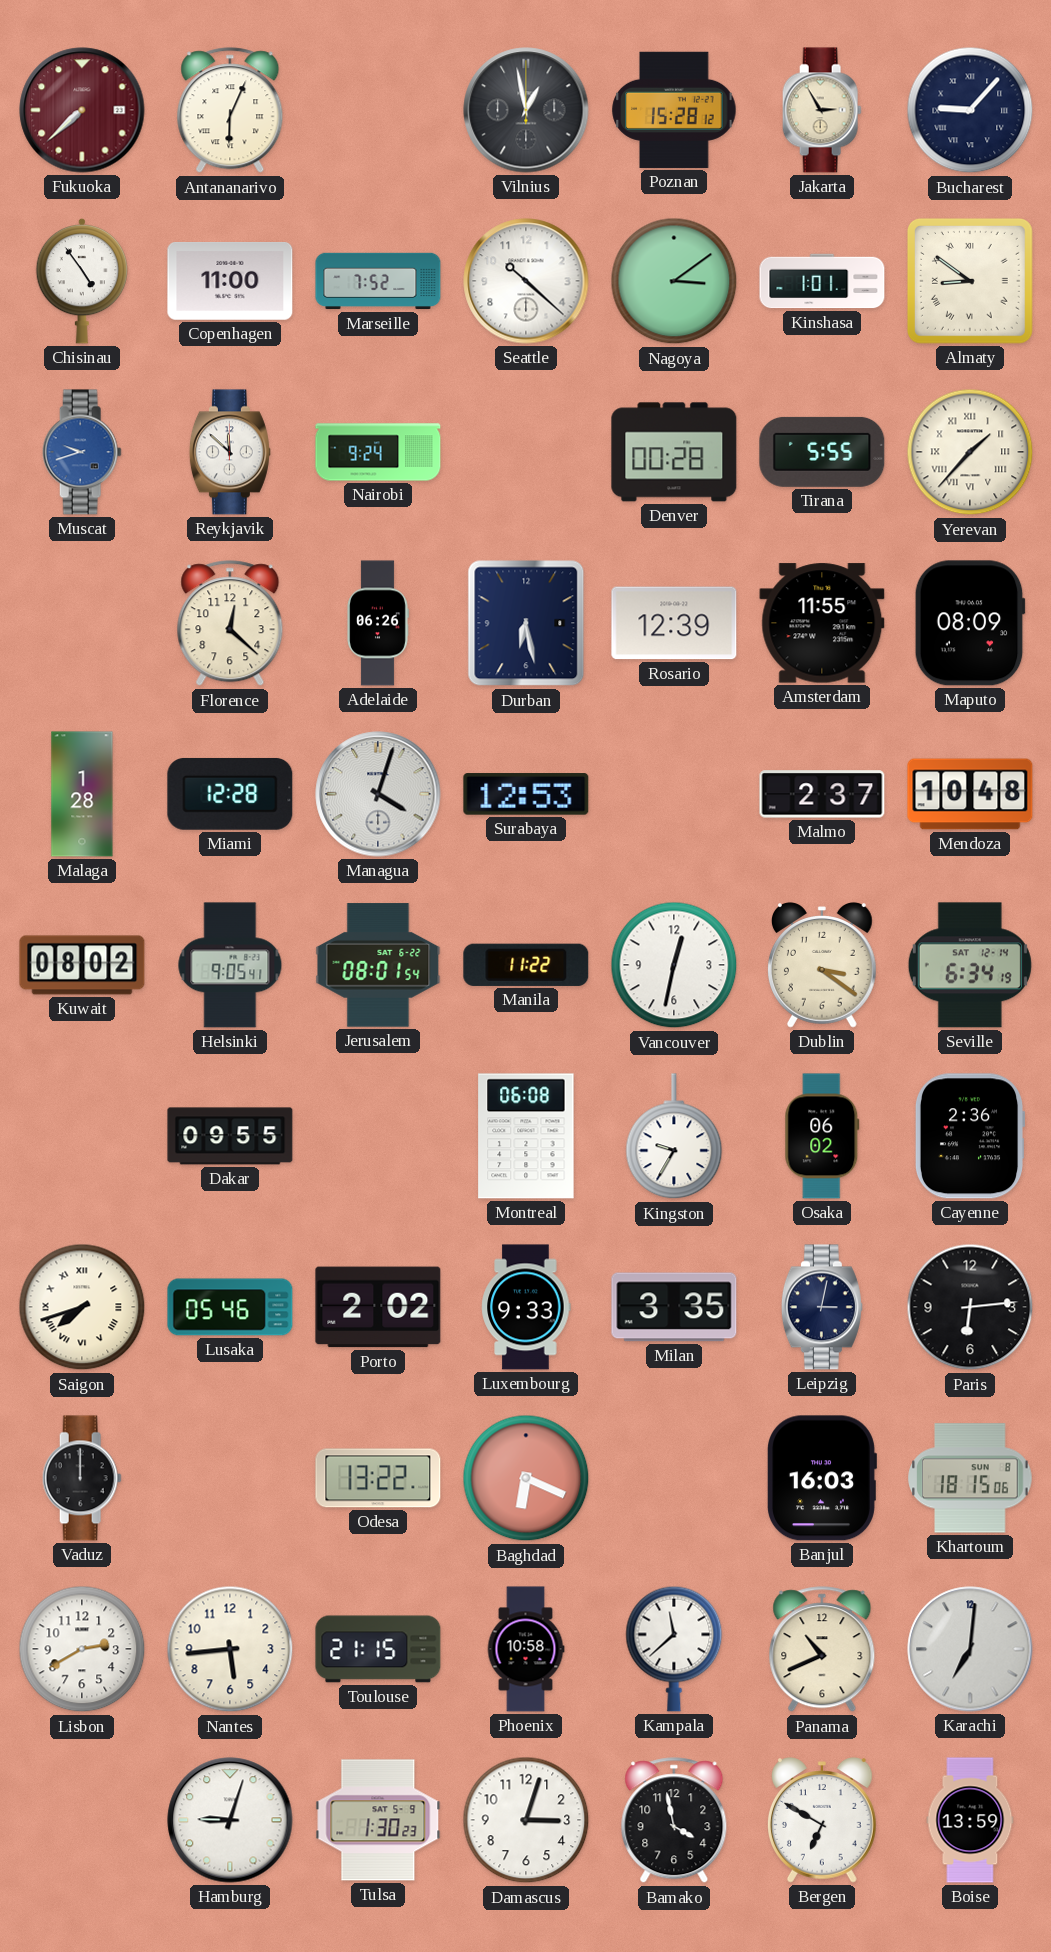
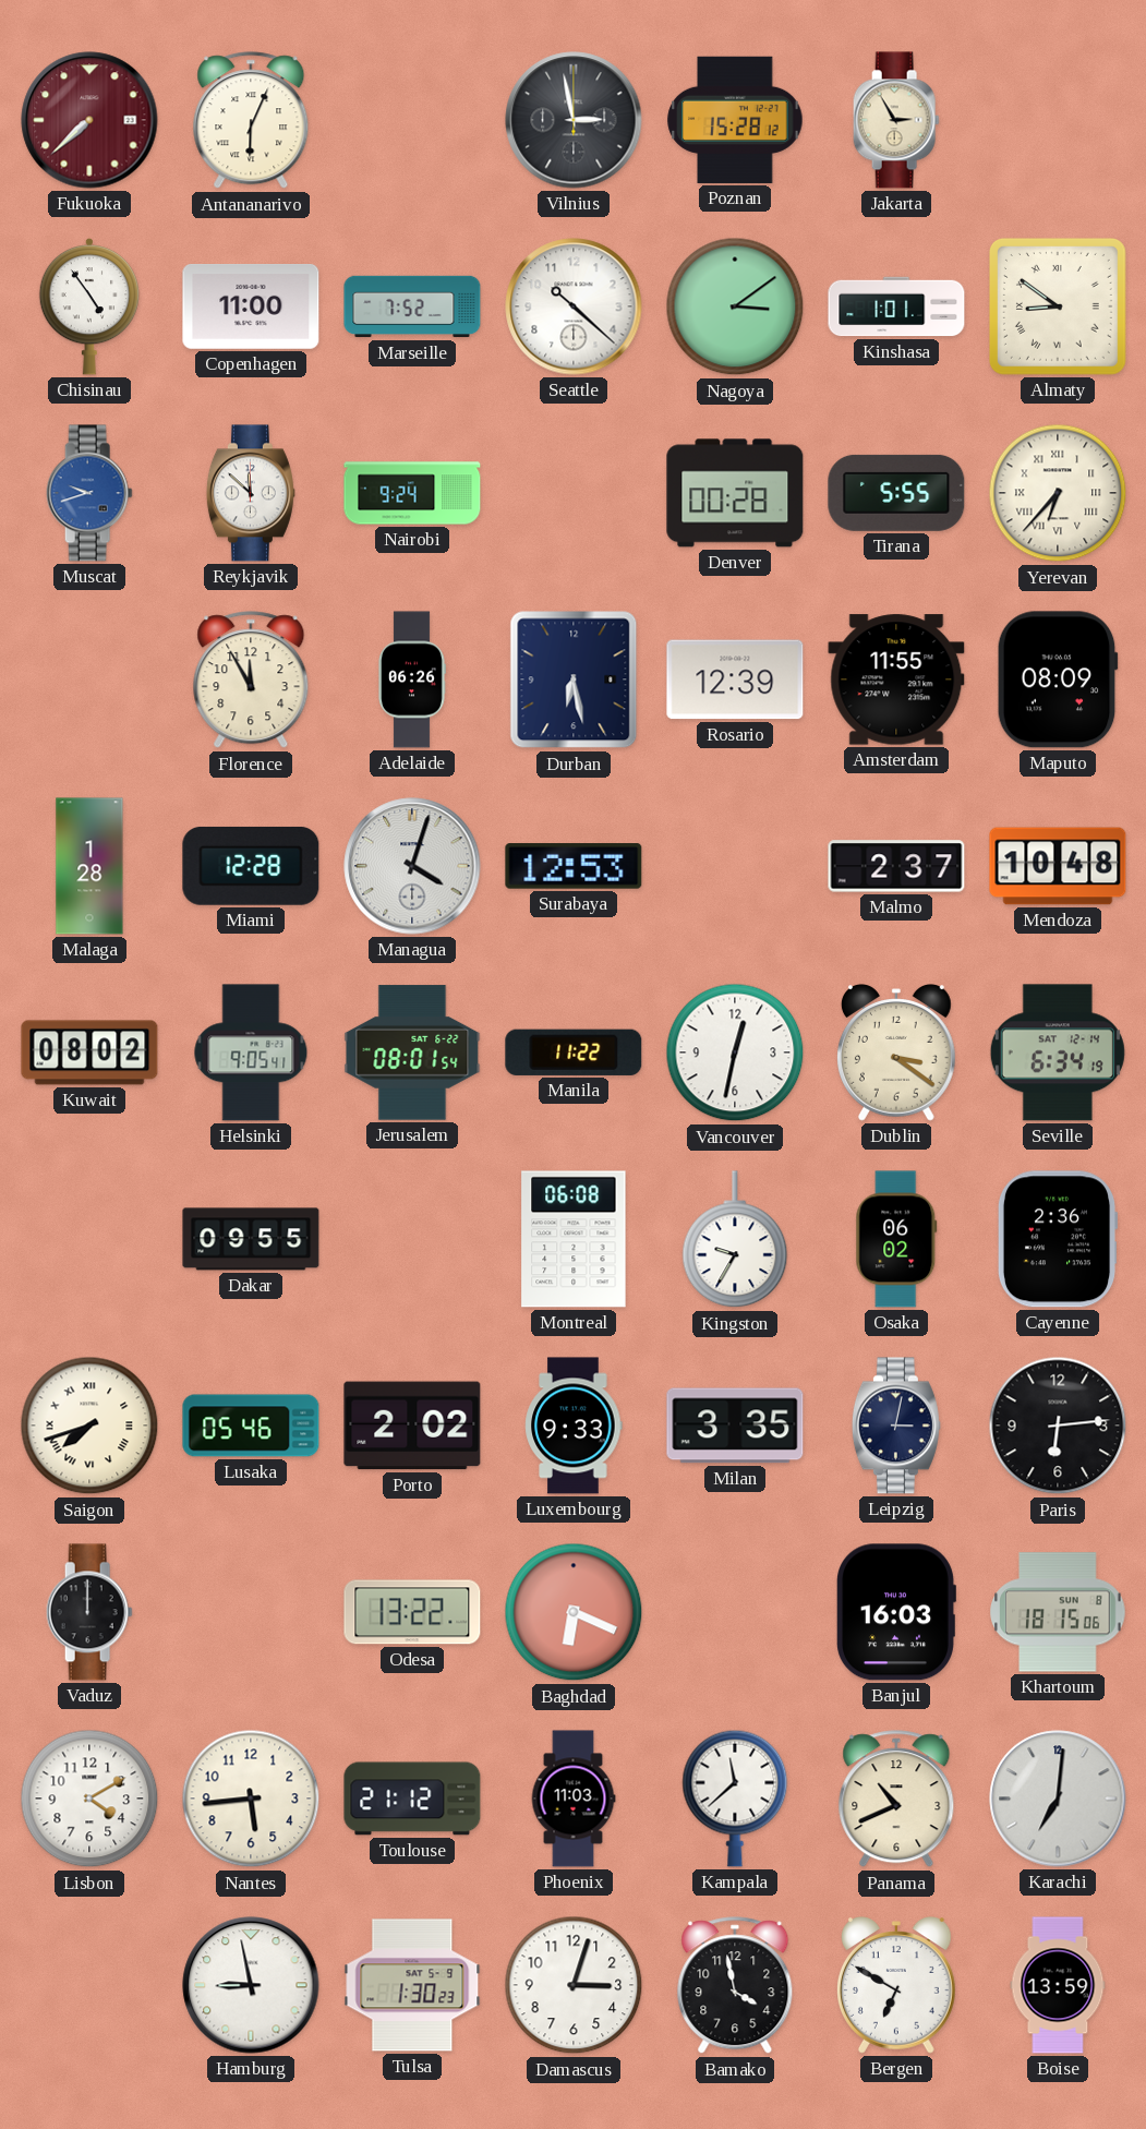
Vilnius: 12:58 -> 2:58 (574, 120)
Bucharest: 9:07 -> none (970, 110)
Yerevan: 1:37 -> 6:37 (1058, 493)
Florence: 12:22 -> 11:55 (251, 681)
Lisbon: 2:40 -> 4:10 (89, 1799)
Toulouse: 21:15 -> 21:12 (412, 1799)
Phoenix: 10:58 -> 11:03 (574, 1799)
Hamburg: 9:03 -> 8:58 (251, 1985)
